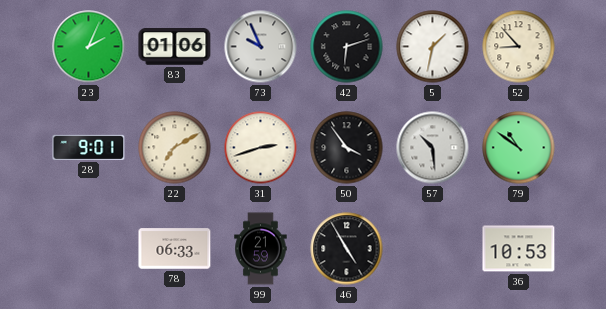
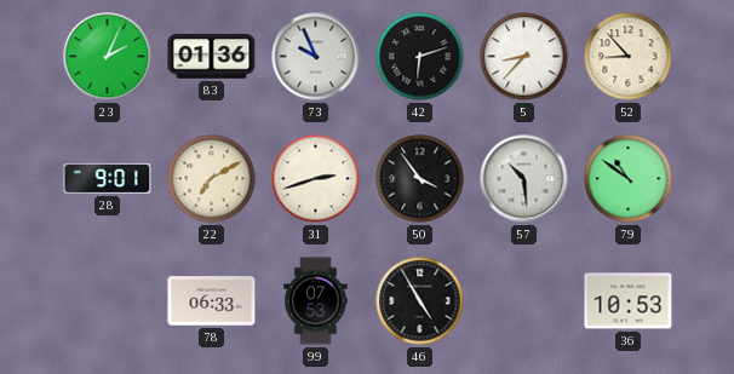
83: 01:06 -> 01:36 (212, 57)
5: 1:32 -> 8:37 (524, 57)
99: 21:59 -> 07:53 (316, 301)
